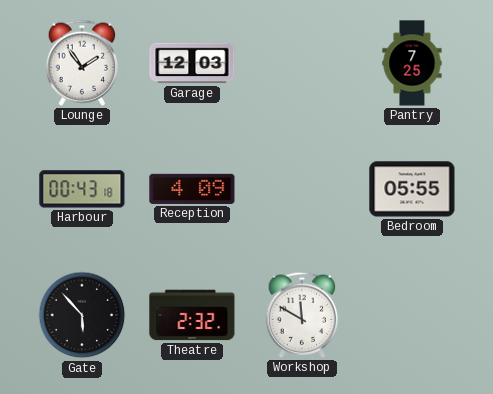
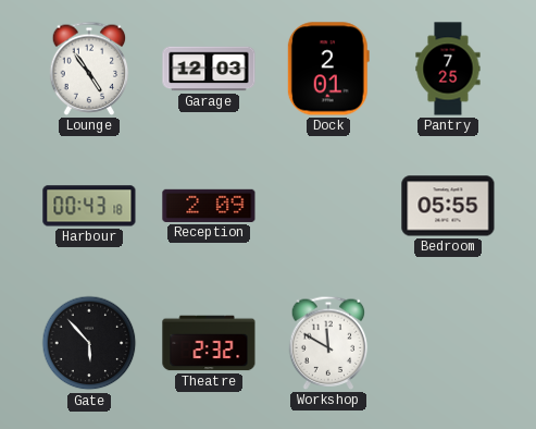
Lounge: 1:54 -> 4:54 (89, 69)
Dock: none -> 2:01 (328, 69)
Reception: 4:09 -> 2:09 (209, 206)
